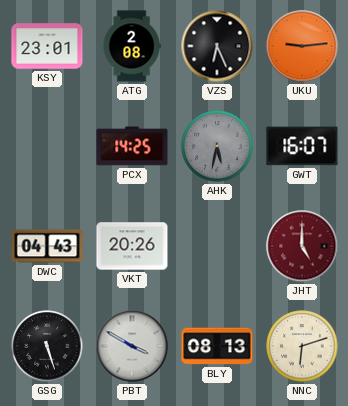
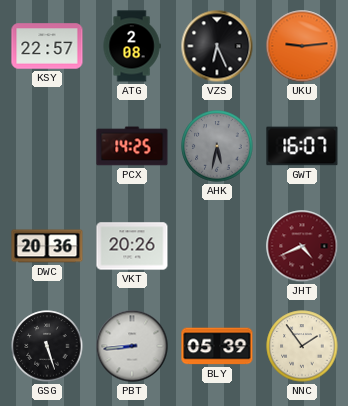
KSY: 23:01 -> 22:57 (47, 46)
DWC: 04:43 -> 20:36 (47, 246)
JHT: 5:00 -> 4:41 (302, 246)
PBT: 3:50 -> 8:44 (132, 346)
BLY: 08:13 -> 05:39 (217, 346)
NNC: 6:12 -> 1:54 (302, 346)
